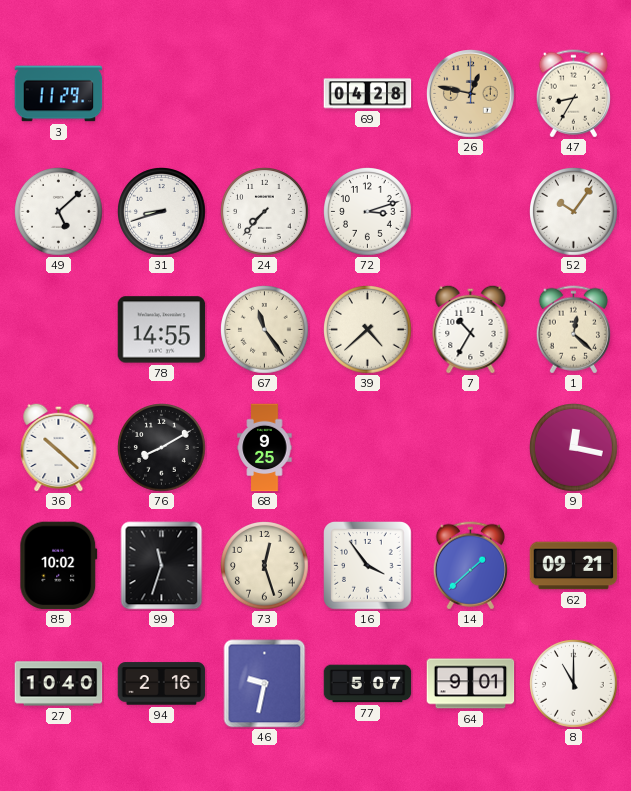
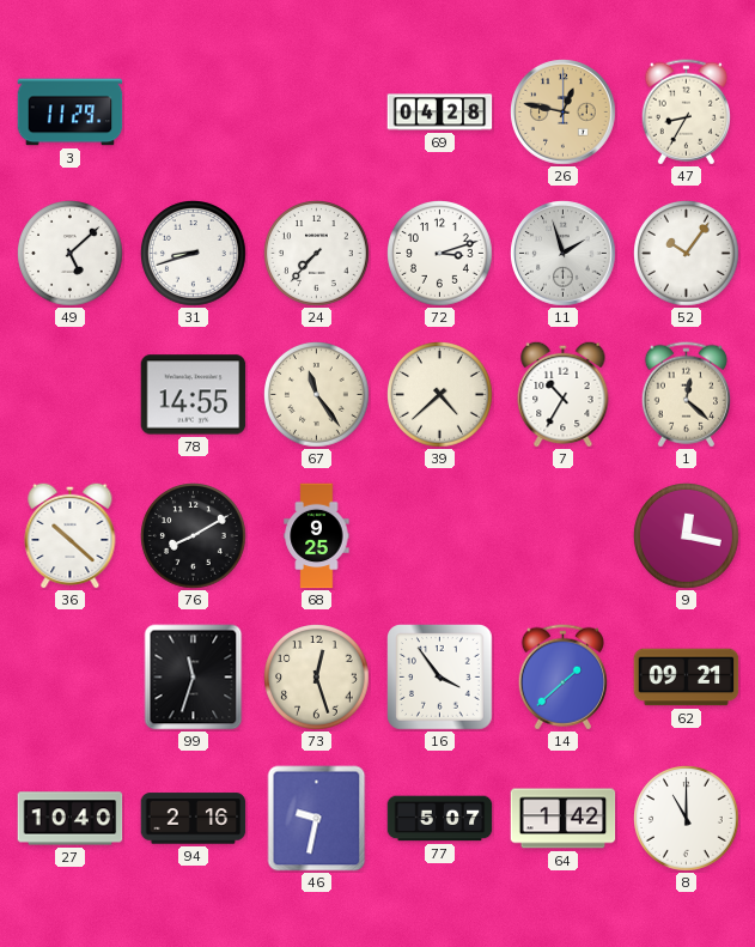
11: none -> 1:57 (564, 254)
85: 10:02 -> none (59, 566)
64: 9:01 -> 1:42 (564, 819)
